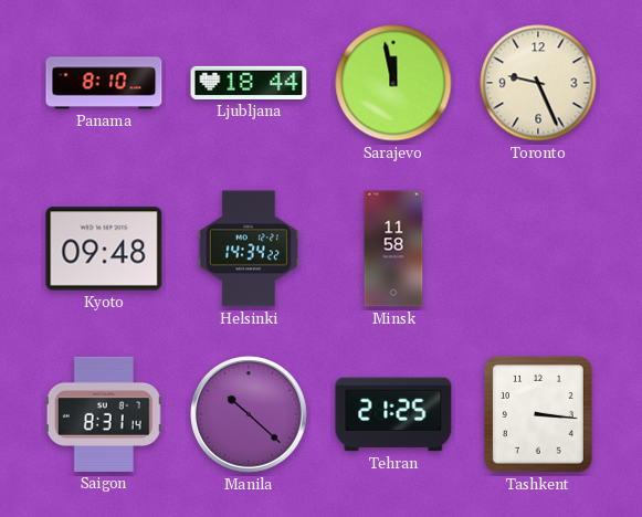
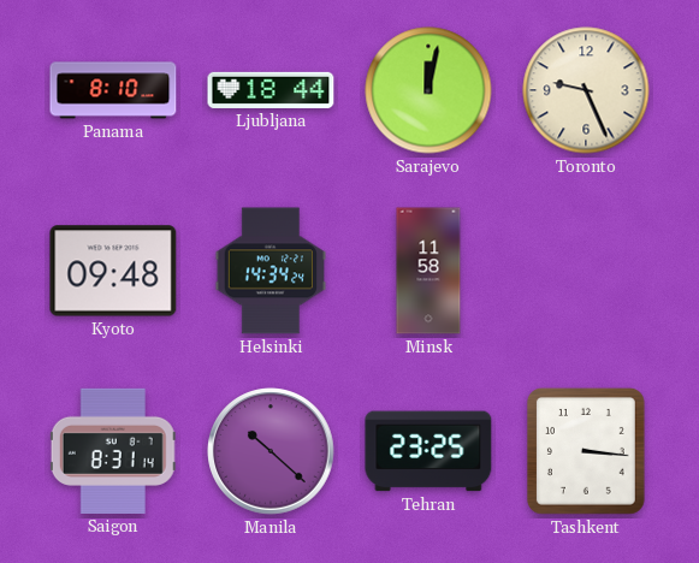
Sarajevo: 11:58 -> 12:02 (428, 90)
Helsinki: 14:34:22 -> 14:34:24 (269, 271)
Tehran: 21:25 -> 23:25 (428, 451)
